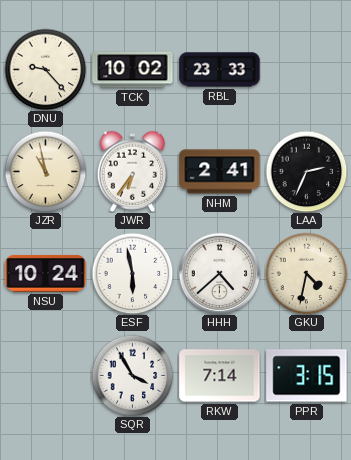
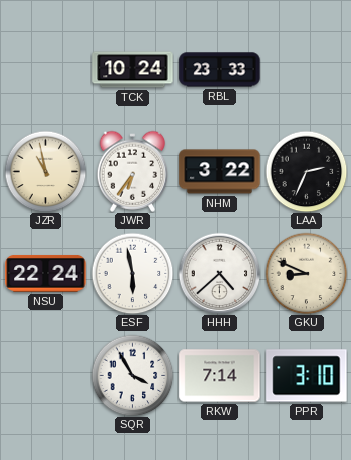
DNU: 9:23 -> none (45, 69)
TCK: 10:02 -> 10:24 (133, 70)
NHM: 2:41 -> 3:22 (220, 172)
NSU: 10:24 -> 22:24 (46, 273)
GKU: 4:32 -> 8:49 (306, 273)
PPR: 3:15 -> 3:10 (307, 376)
